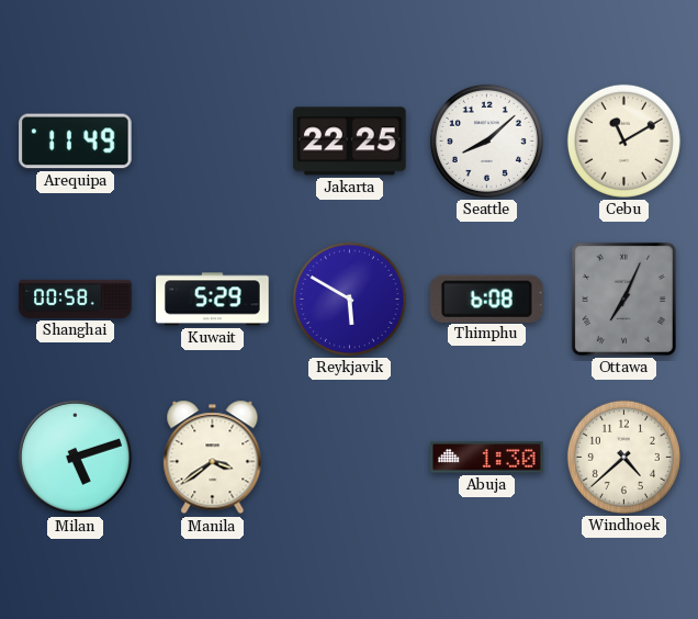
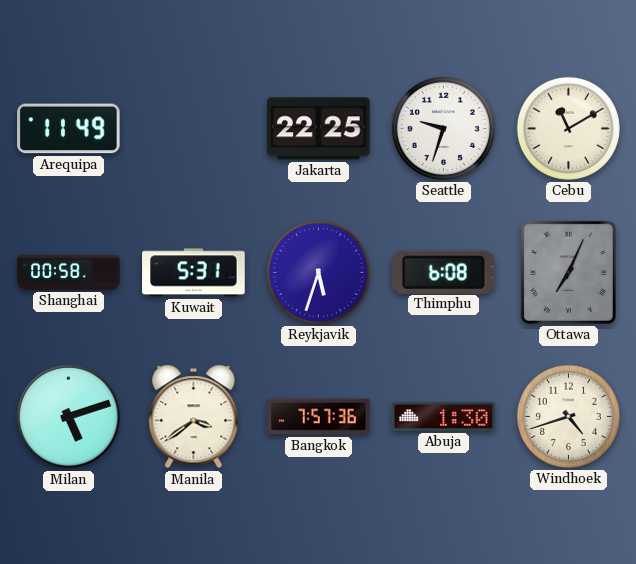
Seattle: 8:08 -> 9:33 (443, 128)
Kuwait: 5:29 -> 5:31 (194, 273)
Reykjavik: 5:50 -> 5:33 (318, 272)
Bangkok: none -> 7:57 (319, 417)
Windhoek: 4:38 -> 4:42 (568, 416)
